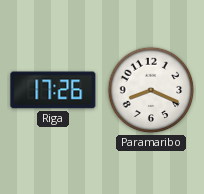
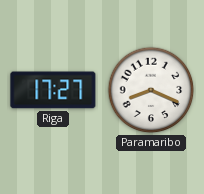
Riga: 17:26 -> 17:27 (53, 90)
